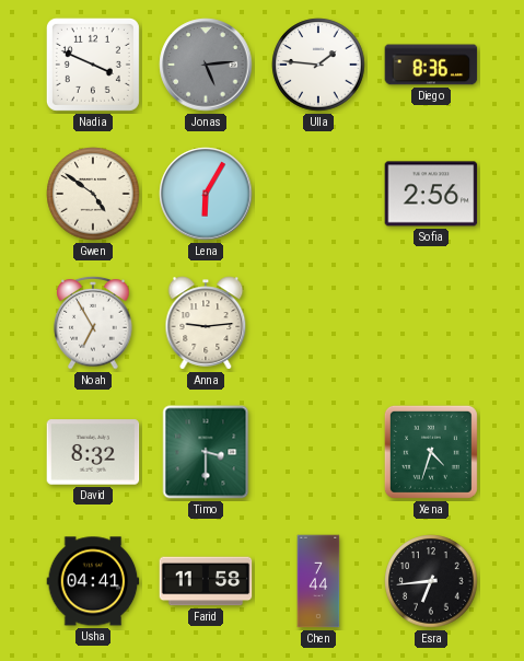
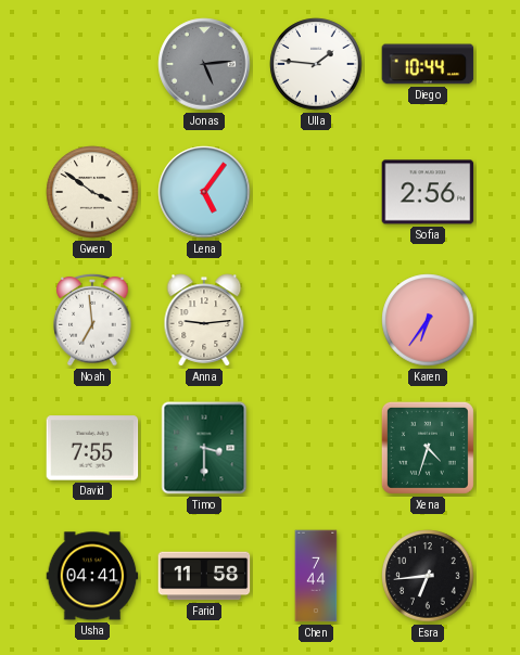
Nadia: 3:49 -> none (93, 65)
Diego: 8:36 -> 10:44 (428, 64)
Gwen: 4:51 -> 3:51 (92, 192)
Lena: 6:05 -> 5:06 (204, 192)
Noah: 6:55 -> 6:59 (92, 320)
Karen: none -> 6:36 (428, 320)
David: 8:32 -> 7:55 (92, 448)
